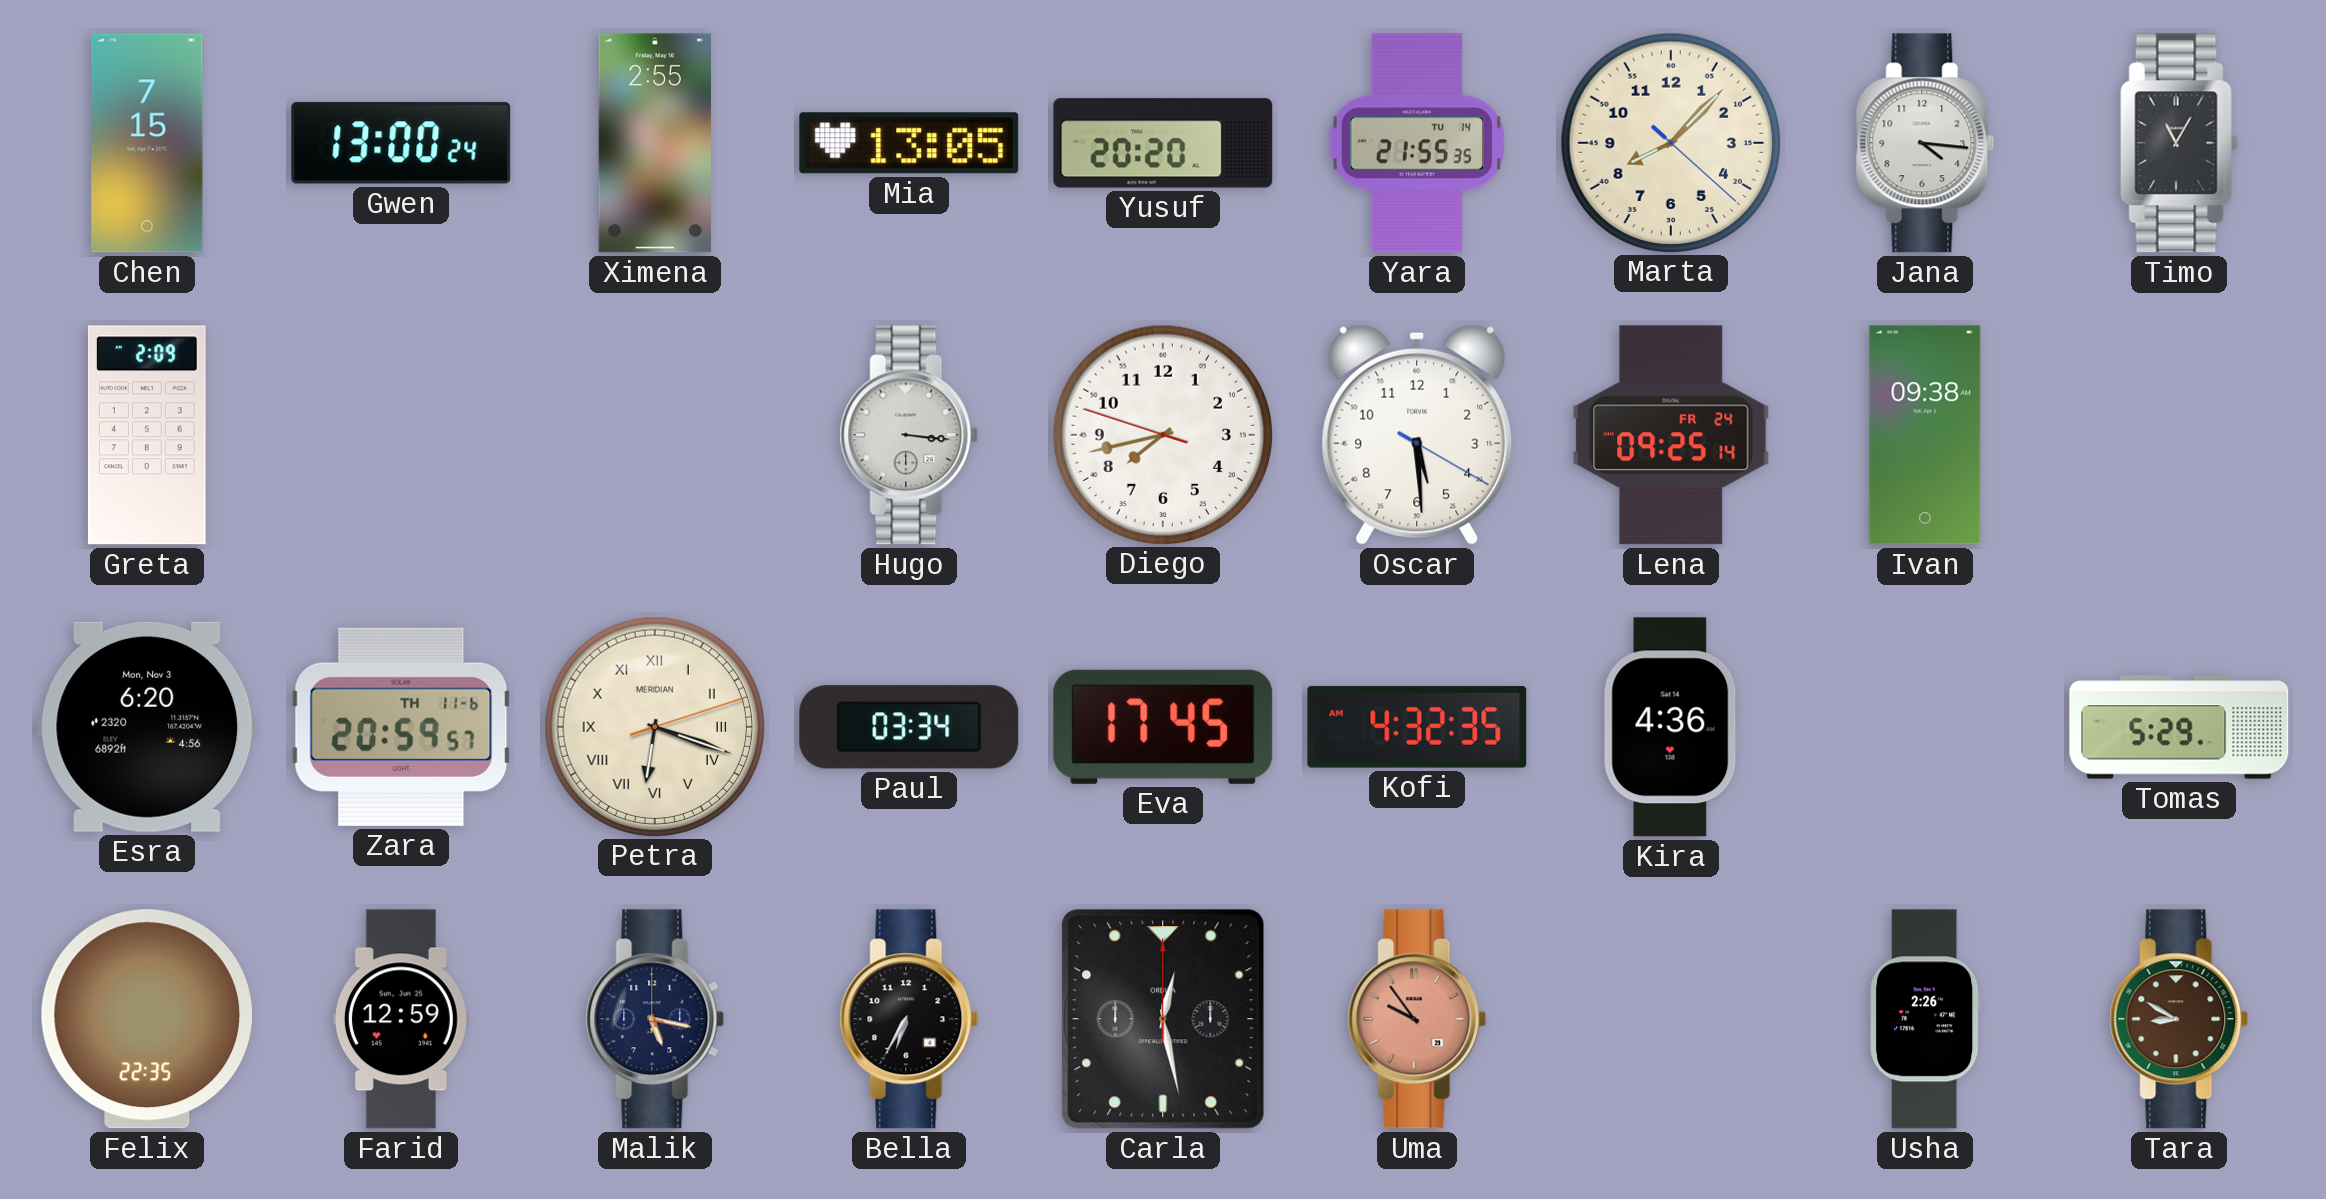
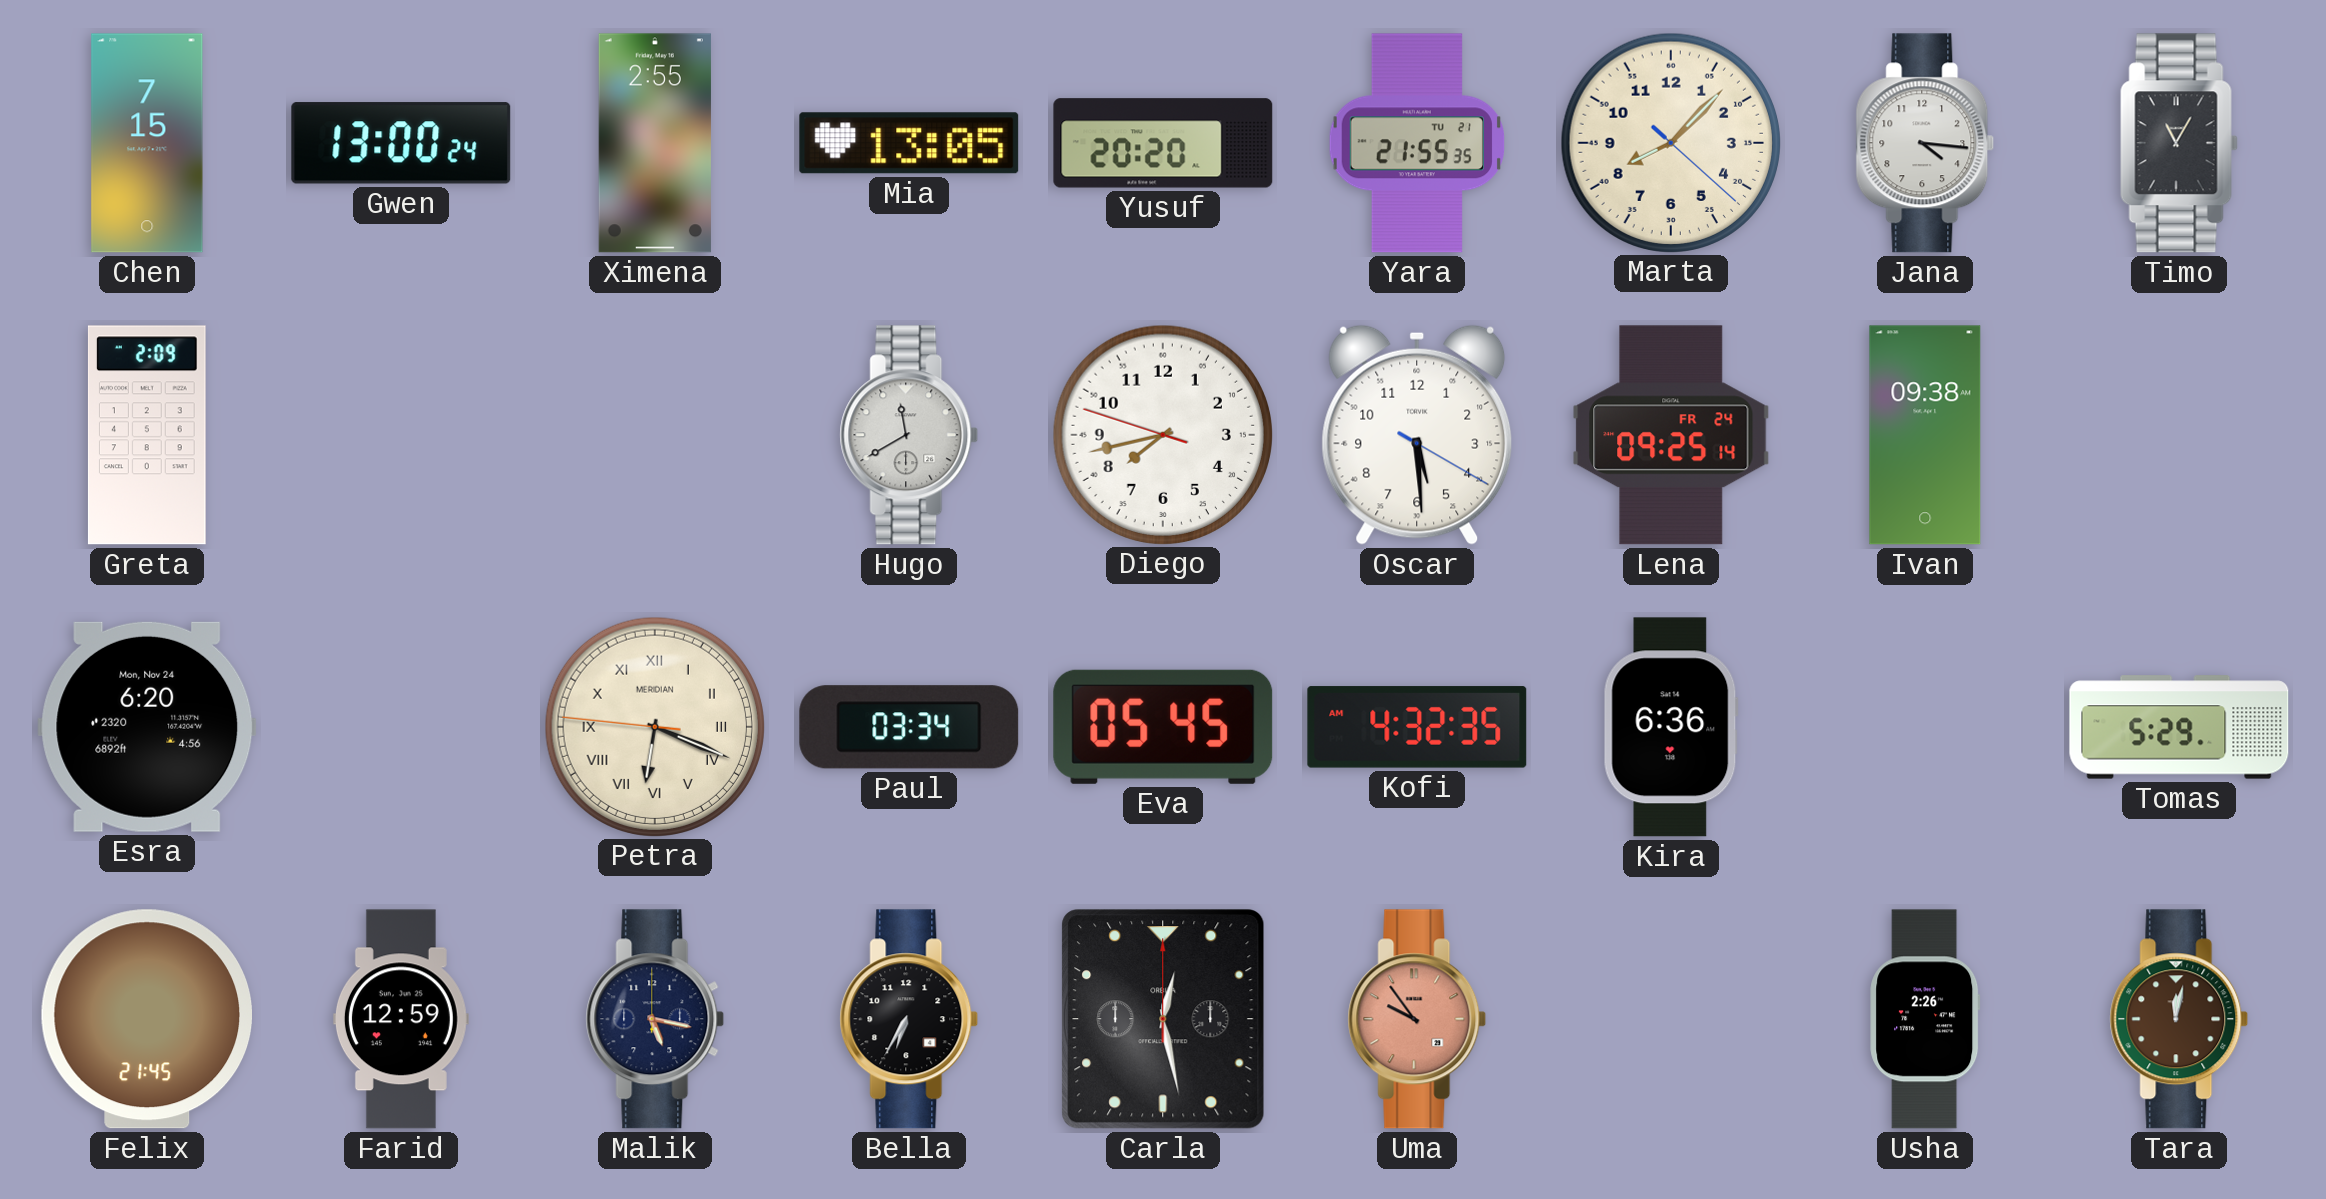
Yara date: TU 14 -> TU 21 (1417, 143)
Hugo: 3:16 -> 11:40 (909, 435)
Esra date: Mon, Nov 3 -> Mon, Nov 24 (147, 727)
Zara: 20:59 -> none (401, 727)
Petra: 6:18:12 -> 6:18:46 (654, 726)
Eva: 17:45 -> 05:45 (1163, 727)
Kira: 4:36 -> 6:36 (1671, 727)
Felix: 22:35 -> 21:45 (146, 1019)
Tara: 8:50 -> 12:02 (2179, 1019)
